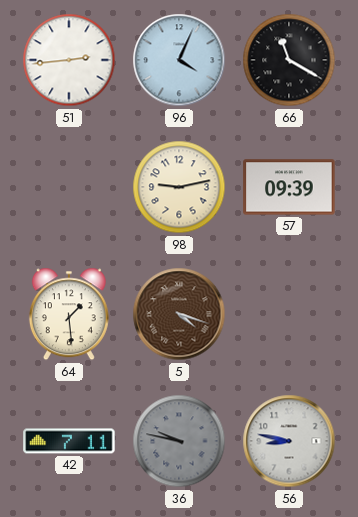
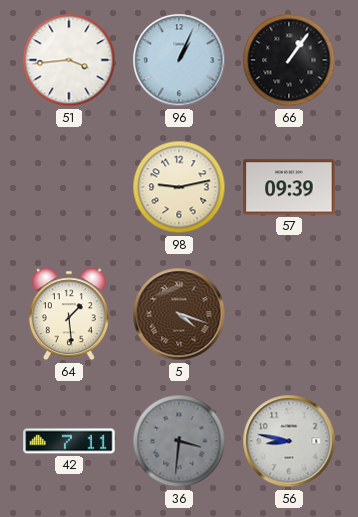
51: 2:44 -> 3:44 (69, 60)
96: 4:04 -> 1:04 (179, 60)
66: 11:20 -> 1:06 (289, 60)
36: 9:47 -> 3:31 (179, 441)
